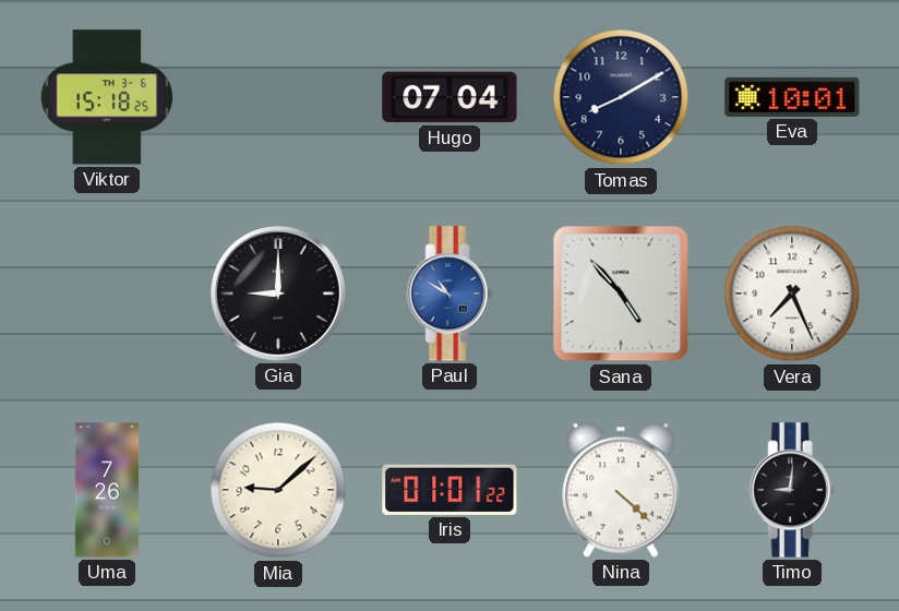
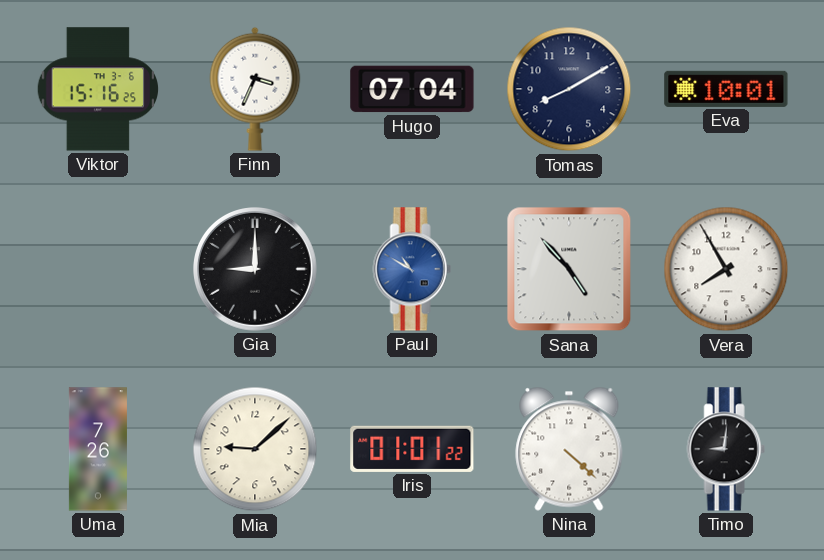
Viktor: 15:18 -> 15:16 (98, 89)
Finn: none -> 3:34 (255, 89)
Vera: 7:26 -> 7:55 (726, 269)
